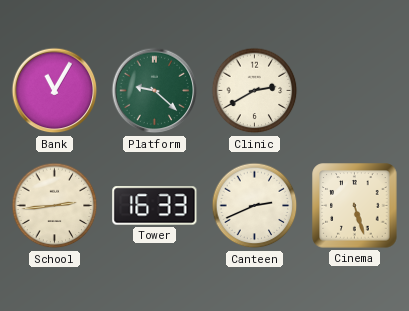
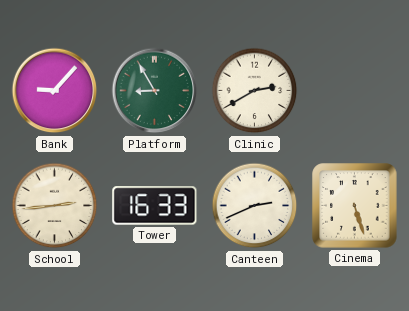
Bank: 11:05 -> 9:07 (55, 91)
Platform: 9:22 -> 8:55 (155, 91)
